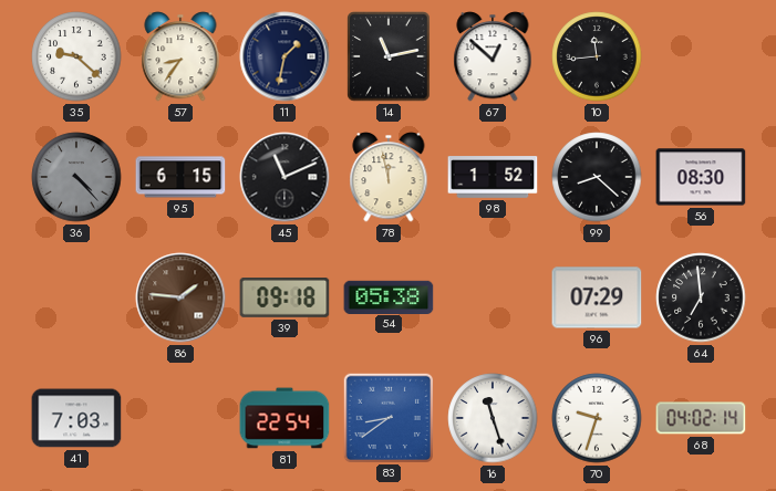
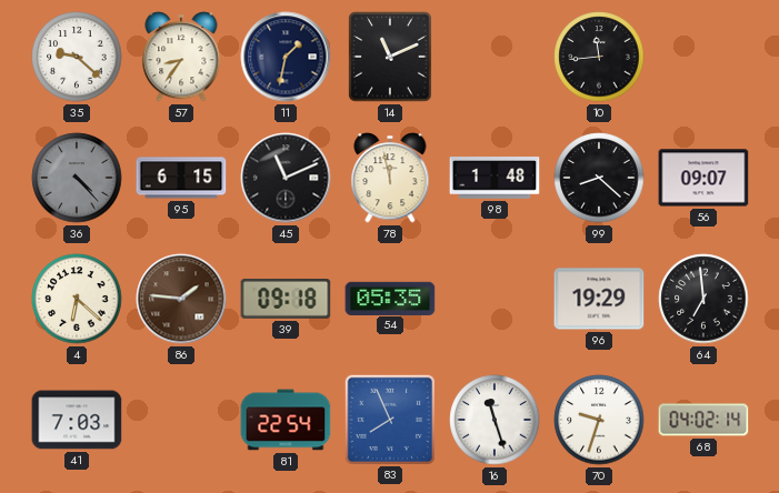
14: 11:13 -> 11:11 (390, 57)
67: 12:52 -> none (493, 56)
98: 1:52 -> 1:48 (495, 178)
56: 08:30 -> 09:07 (703, 178)
4: none -> 6:22 (77, 299)
54: 05:38 -> 05:35 (390, 298)
96: 07:29 -> 19:29 (599, 299)
83: 8:39 -> 7:56 (389, 419)
